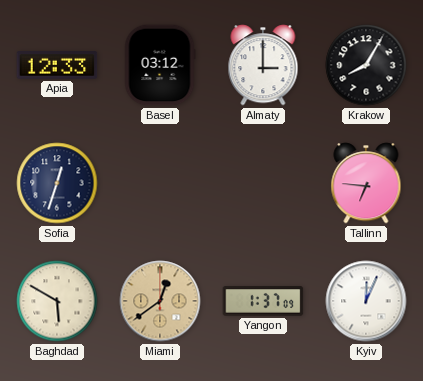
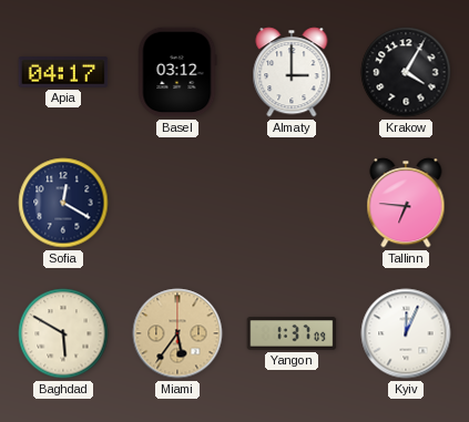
Apia: 12:33 -> 04:17 (63, 73)
Krakow: 8:05 -> 4:05 (406, 72)
Sofia: 12:33 -> 12:20 (63, 203)
Miami: 12:39 -> 5:36 (177, 333)
